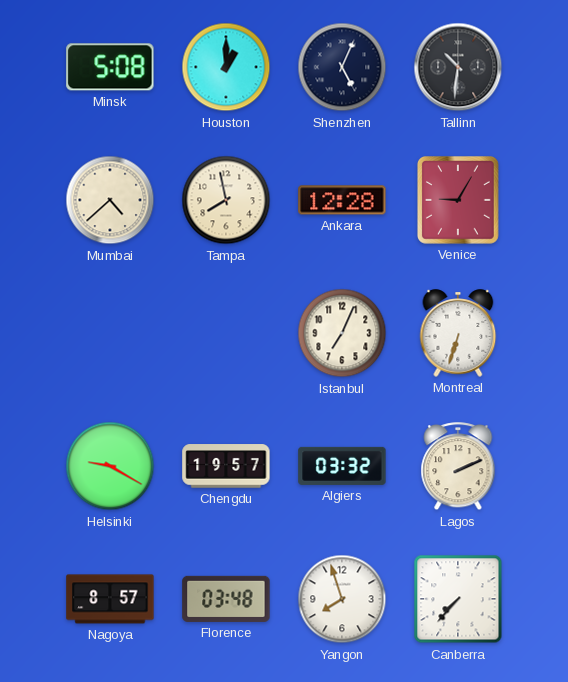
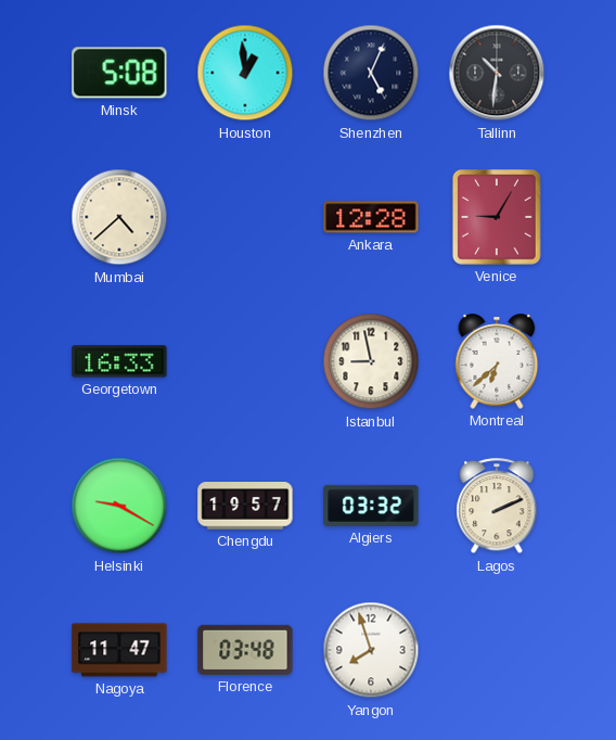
Houston: 1:00 -> 12:59 (245, 73)
Tampa: 7:58 -> none (226, 200)
Georgetown: none -> 16:33 (119, 361)
Istanbul: 7:04 -> 8:58 (371, 361)
Montreal: 6:33 -> 6:38 (497, 361)
Nagoya: 8:57 -> 11:47 (119, 650)
Canberra: 7:37 -> none (458, 599)
